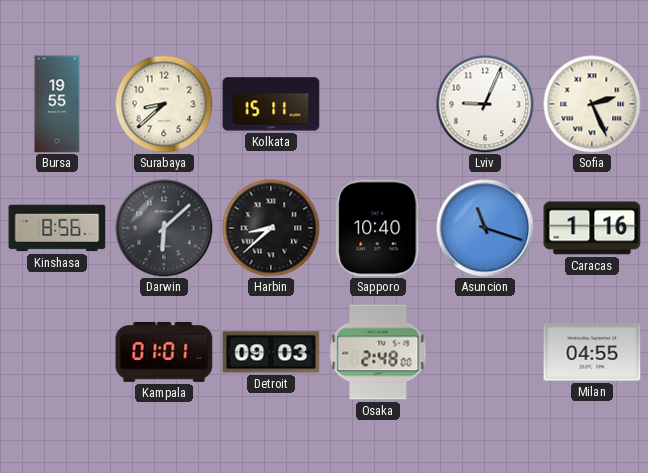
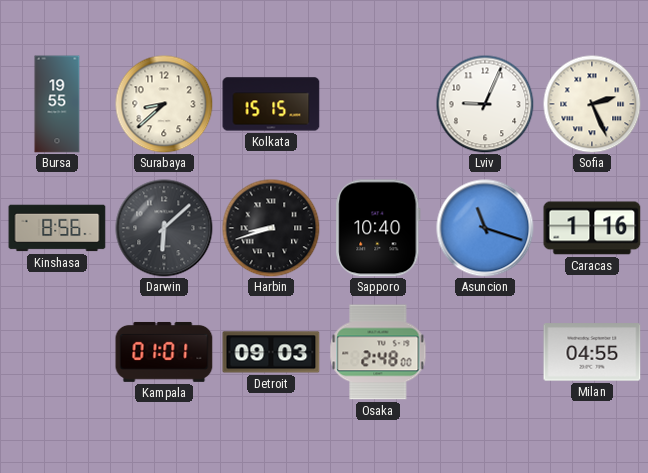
Kolkata: 15:11 -> 15:15 (271, 104)
Harbin: 8:38 -> 8:42 (271, 228)
